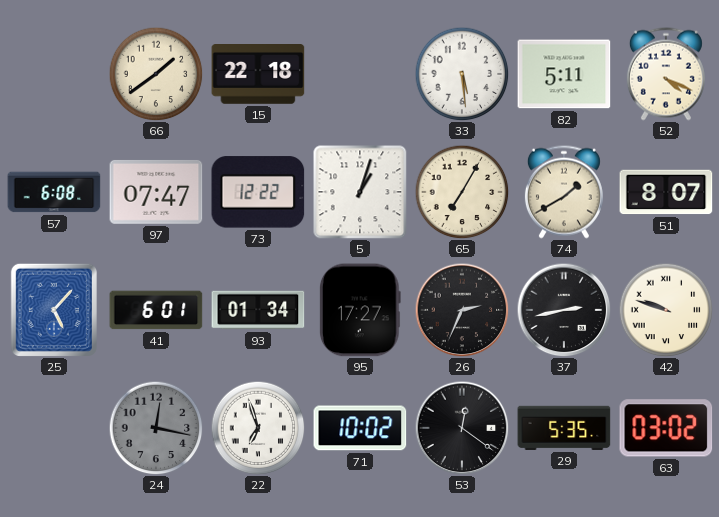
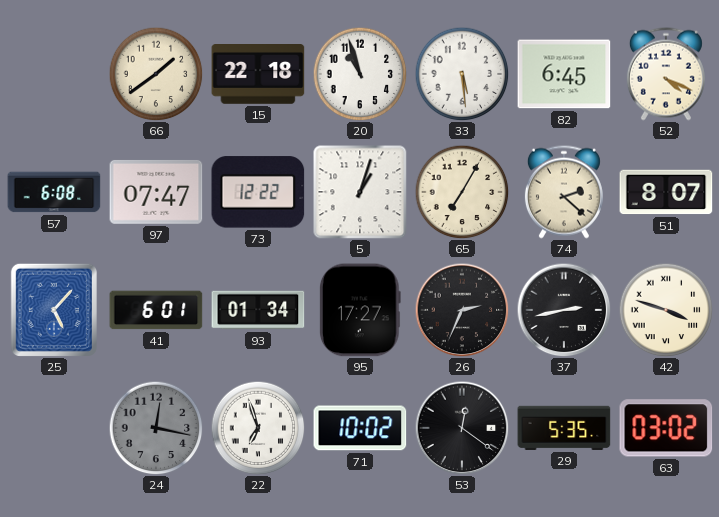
20: none -> 10:57 (360, 74)
82: 5:11 -> 6:45 (564, 74)
74: 1:40 -> 2:22 (564, 192)
42: 9:48 -> 3:48 (666, 310)
